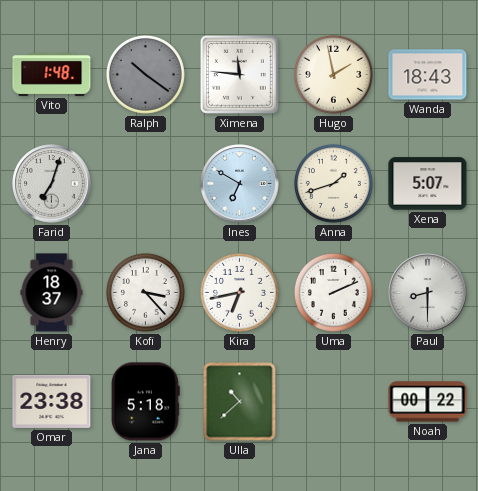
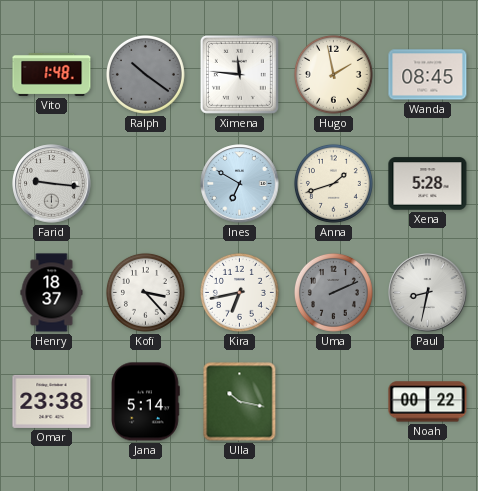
Wanda: 18:43 -> 08:45 (428, 75)
Farid: 7:03 -> 9:16 (52, 184)
Xena: 5:07 -> 5:28 (428, 184)
Uma dial: white -> grey (333, 292)
Paul: 8:30 -> 8:32 (428, 293)
Jana: 5:18 -> 5:14 (146, 402)
Ulla: 10:38 -> 10:17 (240, 402)
